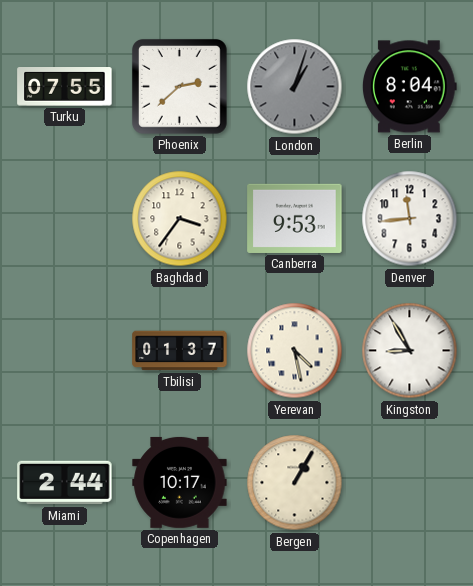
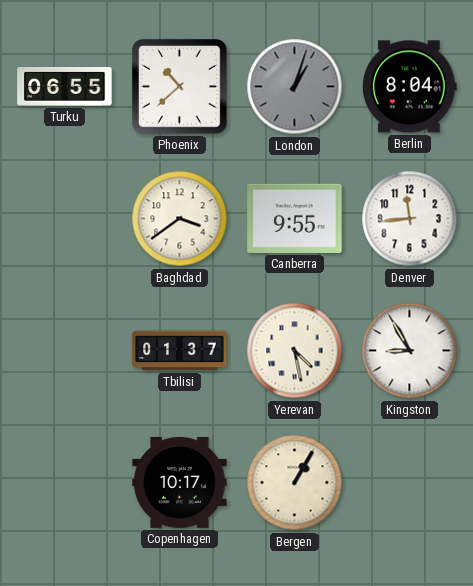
Turku: 07:55 -> 06:55 (65, 87)
Phoenix: 2:38 -> 10:38 (179, 86)
Baghdad: 3:36 -> 3:39 (180, 219)
Canberra: 9:53 -> 9:55 (295, 218)
Miami: 2:44 -> none (65, 483)
